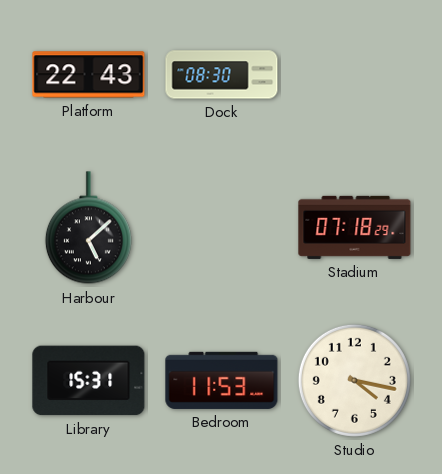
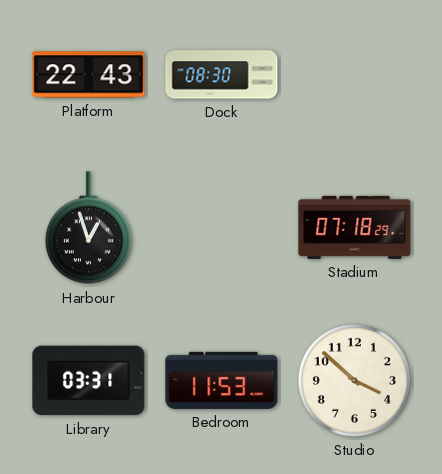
Harbour: 5:08 -> 12:57 (88, 228)
Library: 15:31 -> 03:31 (89, 381)
Studio: 4:17 -> 3:52 (354, 380)
